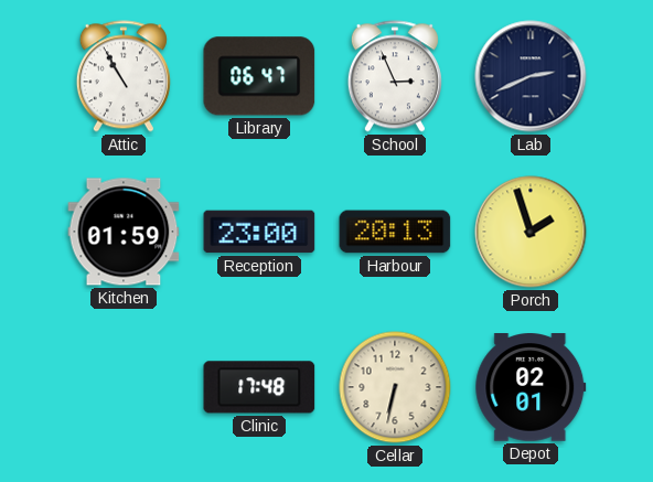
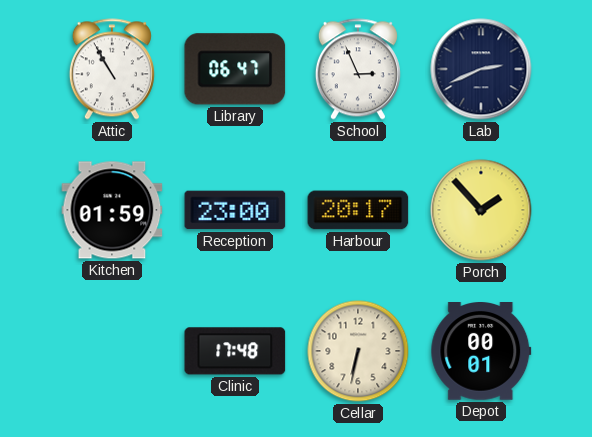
Harbour: 20:13 -> 20:17 (358, 210)
Porch: 1:57 -> 1:53 (481, 210)
Depot: 02:01 -> 00:01 (481, 351)
